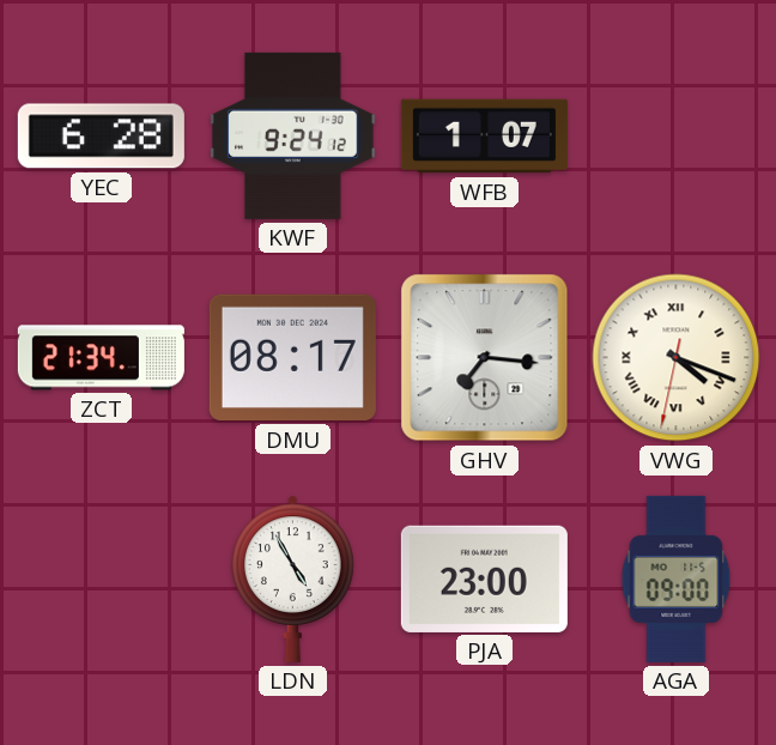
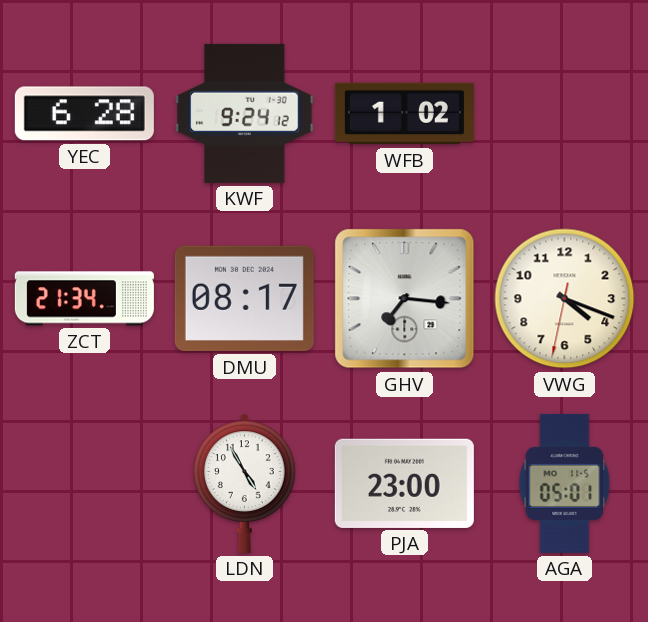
WFB: 1:07 -> 1:02 (404, 114)
VWG numerals: Roman -> Arabic (565, 299)
AGA: 09:00 -> 05:01 (565, 483)
